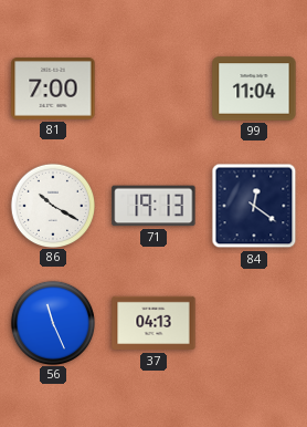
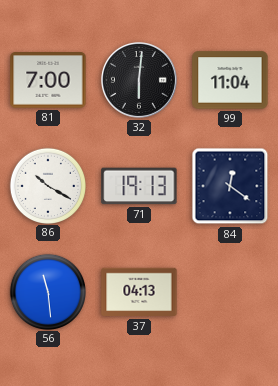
32: none -> 6:01 (139, 80)
56: 11:26 -> 11:29 (47, 291)
